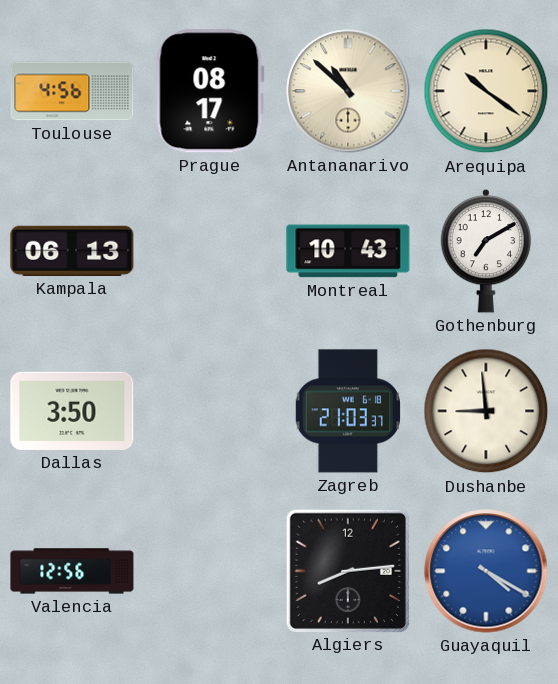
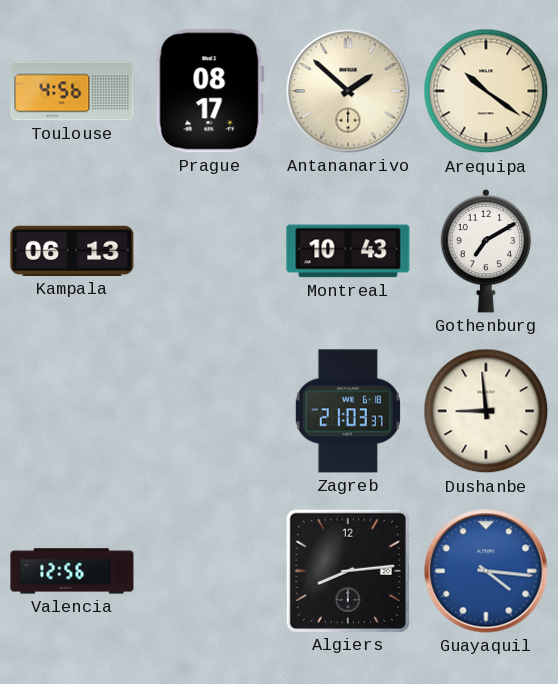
Antananarivo: 10:52 -> 1:52 (348, 91)
Dallas: 3:50 -> none (72, 411)
Guayaquil: 4:20 -> 4:16 (486, 571)
